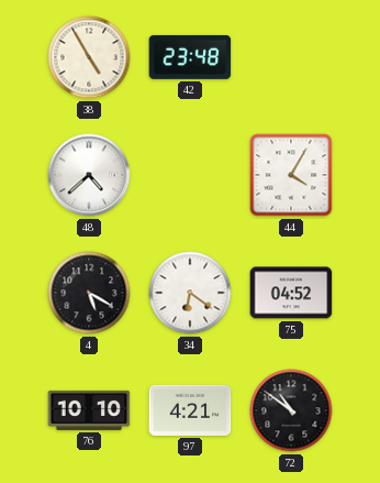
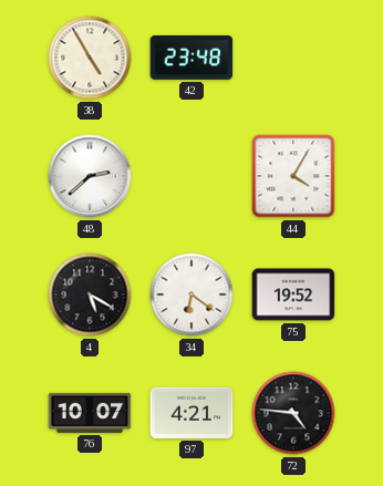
48: 4:38 -> 2:38 (90, 176)
75: 04:52 -> 19:52 (293, 294)
76: 10:10 -> 10:07 (90, 413)
72: 10:51 -> 4:46 (293, 413)
